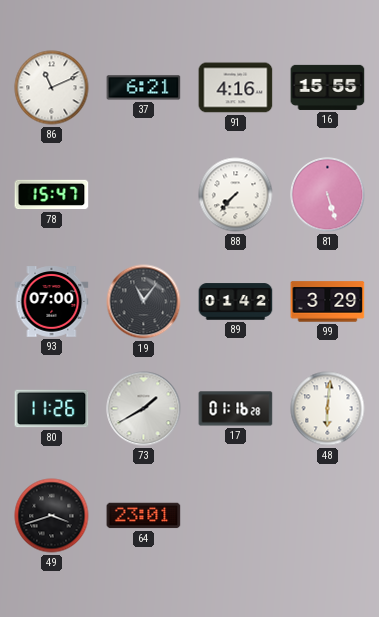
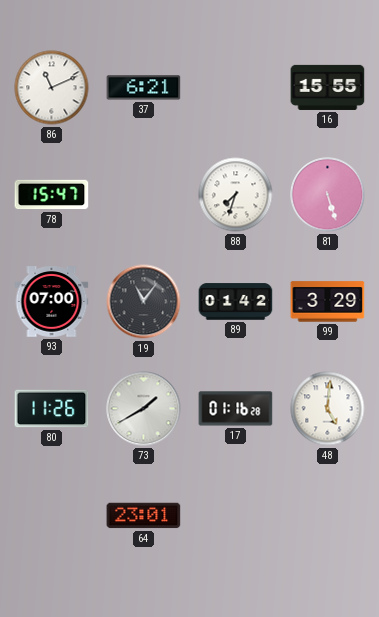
91: 4:16 -> none (236, 88)
88: 7:37 -> 7:33 (236, 195)
48: 6:01 -> 5:01 (328, 409)
49: 3:42 -> none (52, 516)
